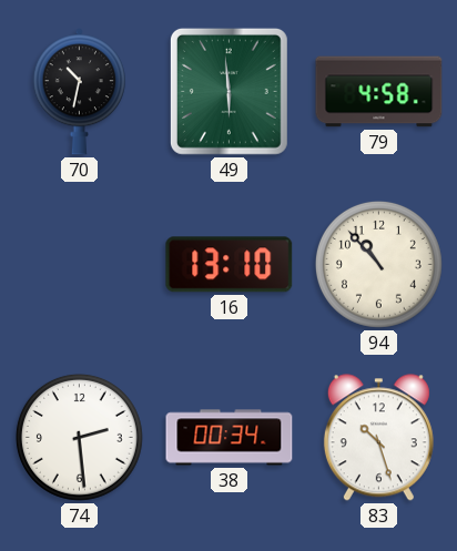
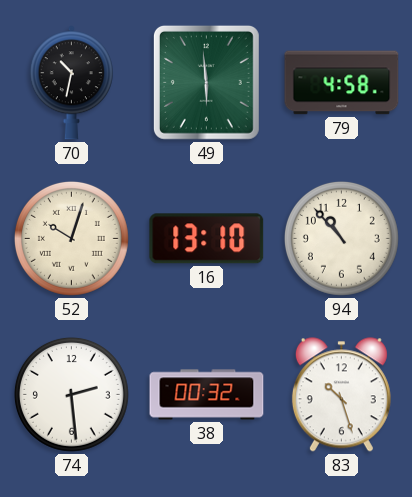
52: none -> 10:03 (71, 238)
38: 00:34 -> 00:32 (207, 395)
